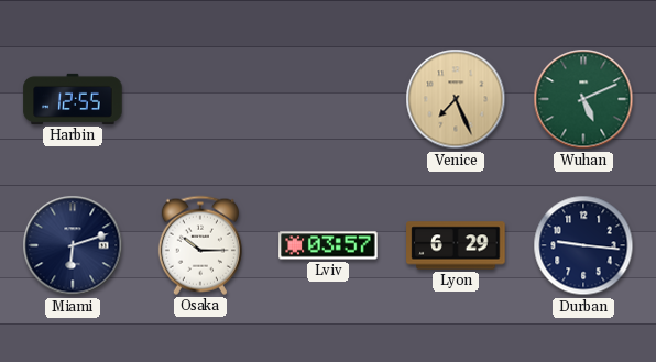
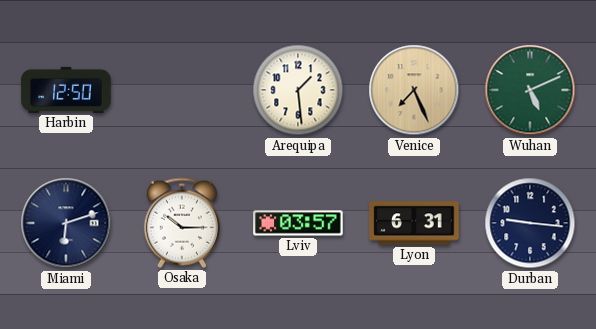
Harbin: 12:55 -> 12:50 (66, 90)
Arequipa: none -> 1:29 (298, 90)
Lyon: 6:29 -> 6:31 (414, 223)
